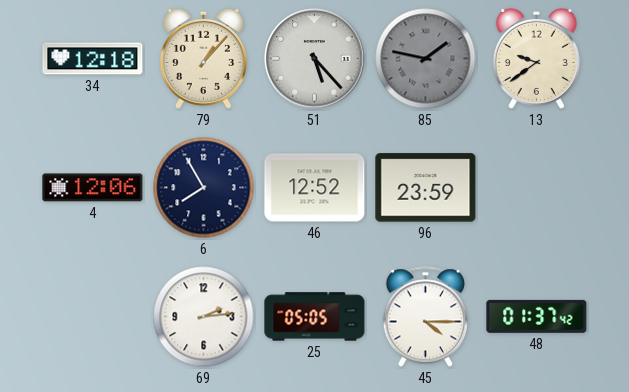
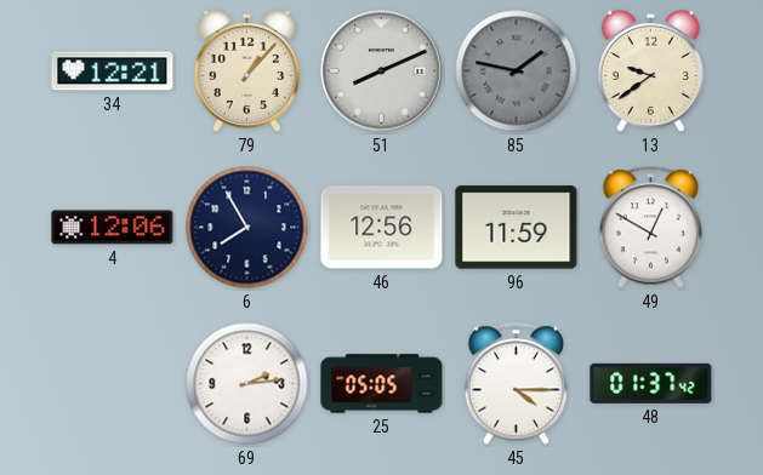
34: 12:18 -> 12:21 (113, 71)
51: 5:23 -> 8:11 (382, 71)
46: 12:52 -> 12:56 (382, 228)
96: 23:59 -> 11:59 (517, 228)
49: none -> 12:50 (651, 228)
